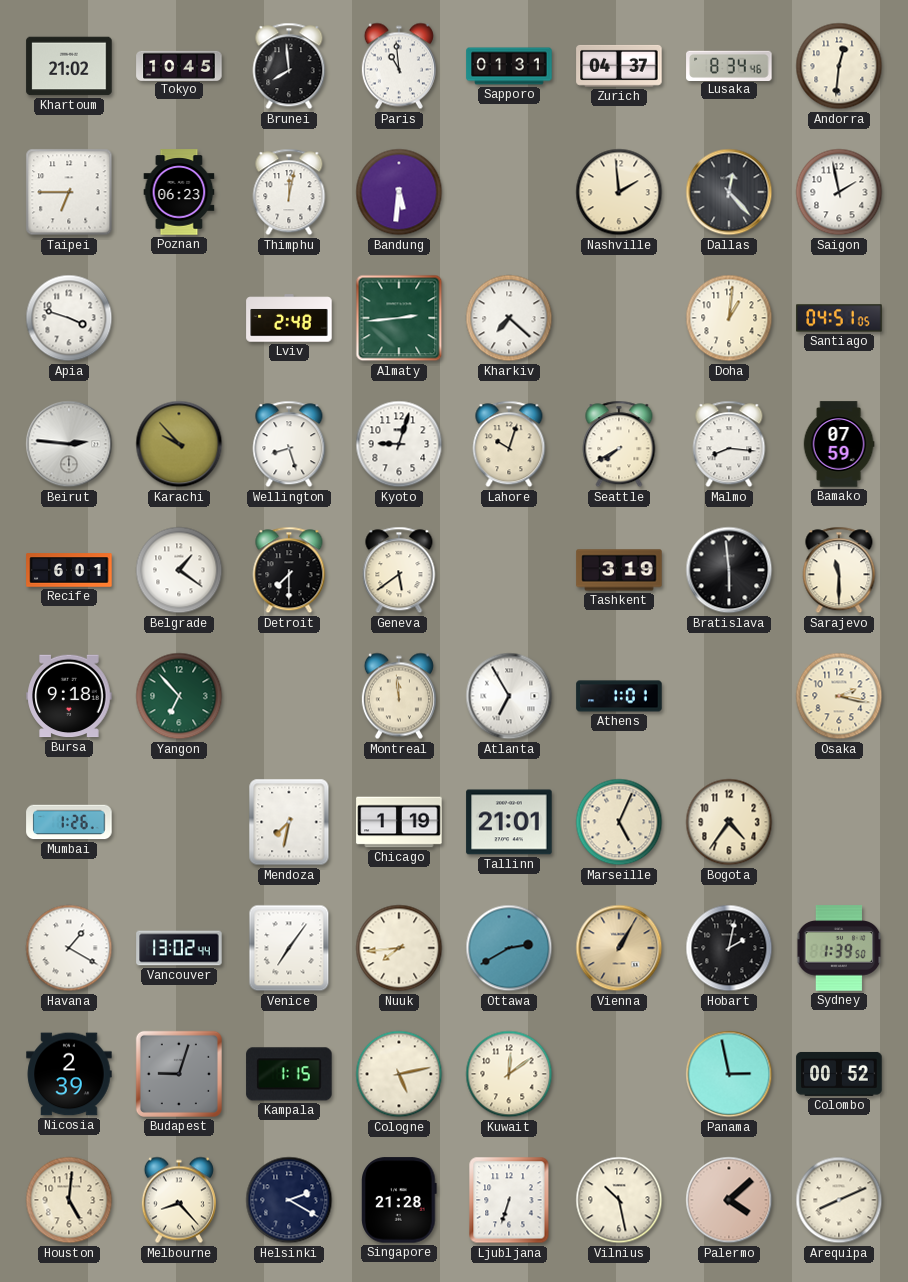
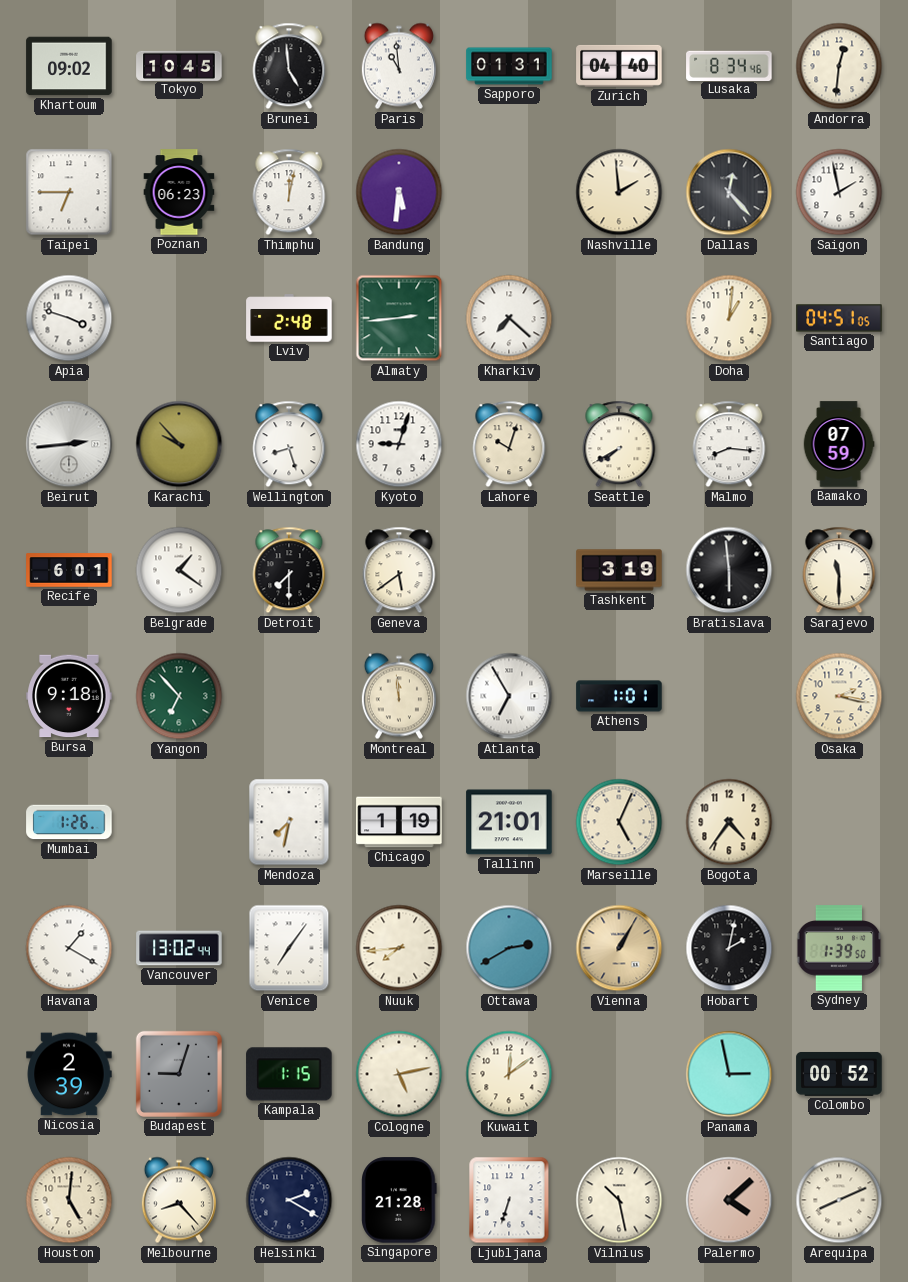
Khartoum: 21:02 -> 09:02 (69, 66)
Brunei: 7:59 -> 4:59 (289, 66)
Zurich: 04:37 -> 04:40 (619, 66)
Beirut: 2:46 -> 2:44 (69, 444)
